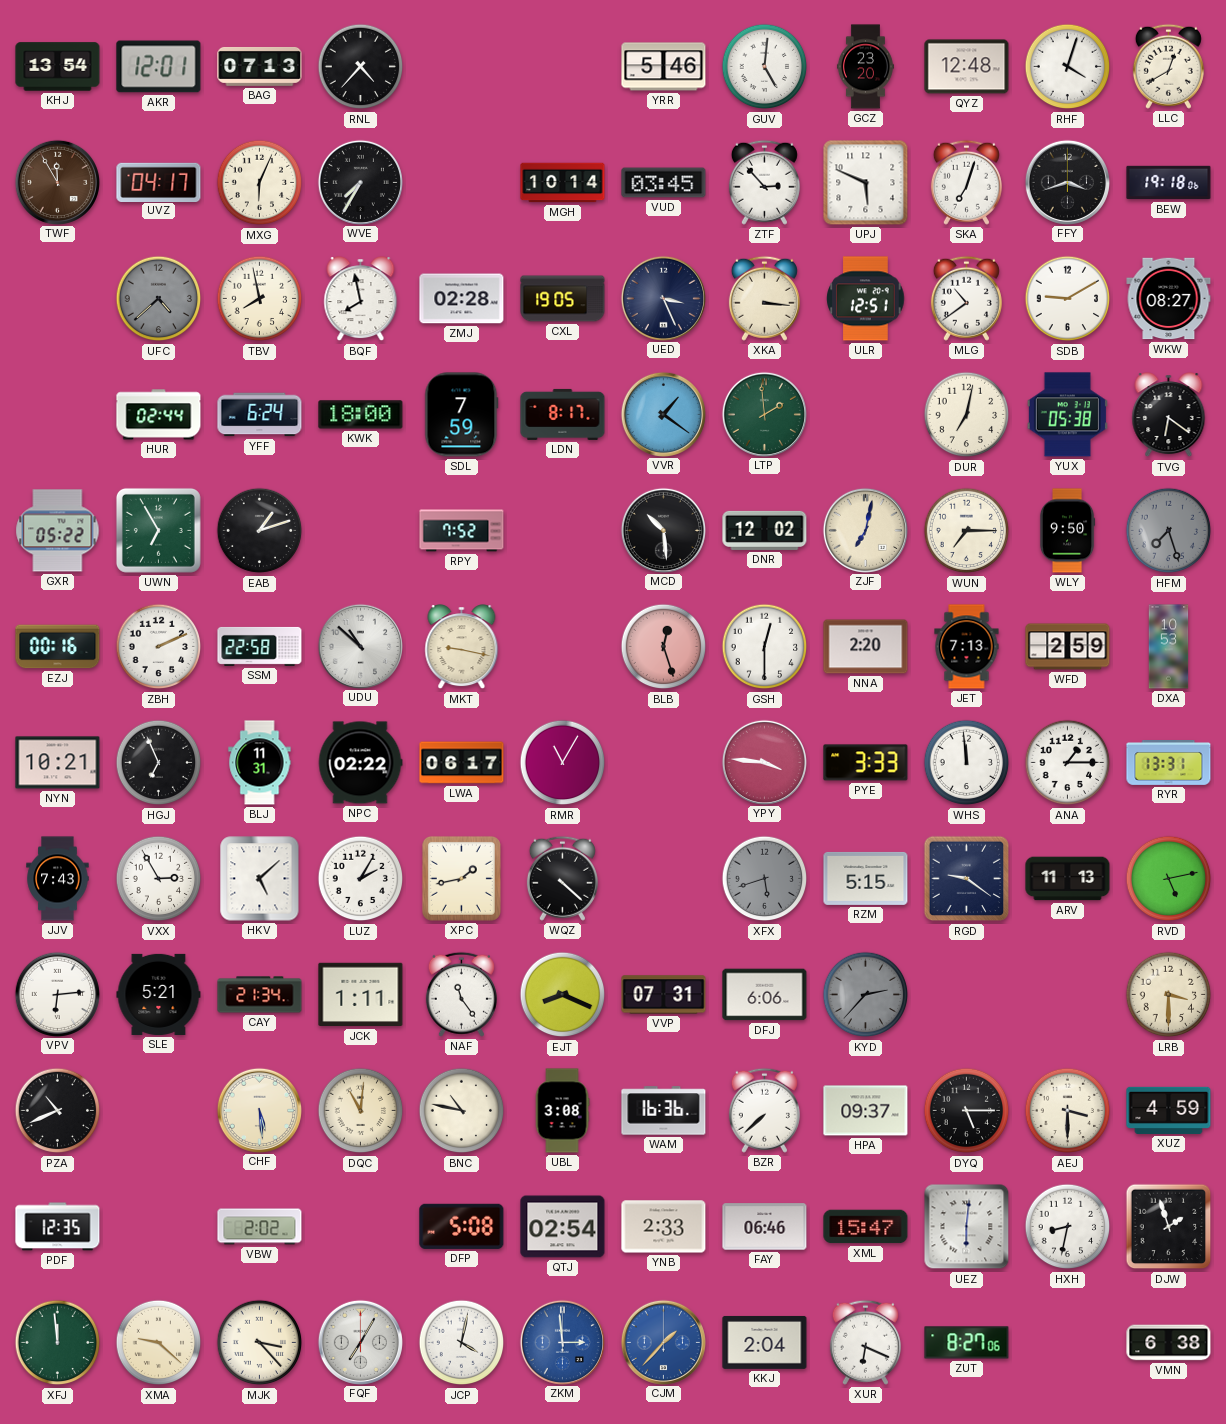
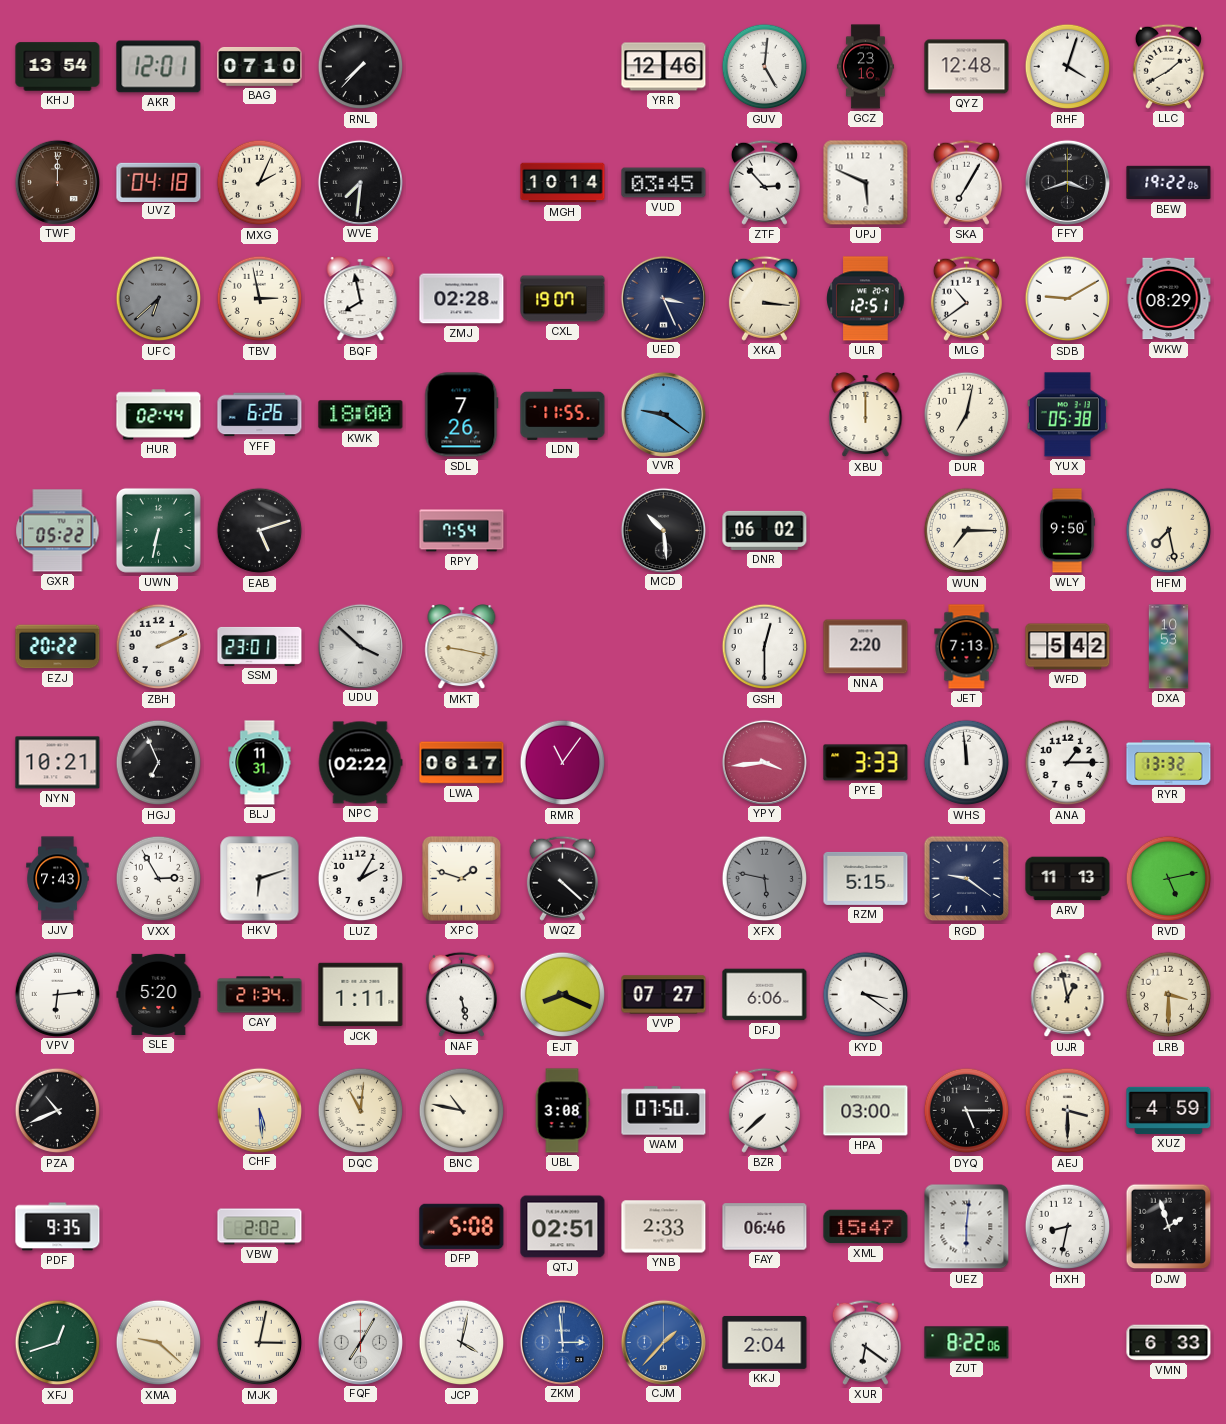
BAG: 07:13 -> 07:10 (260, 66)
RNL: 4:37 -> 7:37 (361, 67)
YRR: 5:46 -> 12:46 (664, 67)
GCZ: 23:20 -> 23:16 (865, 67)
LLC: 12:40 -> 1:40 (1168, 66)
TWF: 11:55 -> 12:00 (57, 182)
UVZ: 04:17 -> 04:18 (159, 182)
MXG: 6:04 -> 2:04 (260, 183)
WVE: 7:35 -> 7:31 (360, 182)
SKA: 7:03 -> 7:05 (966, 182)
BEW: 19:18 -> 19:22 (1169, 183)
UFC: 4:38 -> 6:38 (159, 299)
TBV: 7:58 -> 2:58 (260, 299)
CXL: 19:05 -> 19:07 (563, 299)
WKW: 08:27 -> 08:29 (1169, 299)
YFF: 6:24 -> 6:26 (260, 415)
SDL: 7:59 -> 7:26 (462, 415)
LDN: 8:17 -> 11:55 (563, 414)
VVR: 1:21 -> 9:21 (663, 414)
LTP: 1:59 -> none (764, 414)
XBU: none -> 12:00 (866, 415)
TVG: 6:21 -> none (1169, 415)
UWN: 6:55 -> 6:32 (158, 530)
EAB: 1:12 -> 5:12 (260, 531)
RPY: 7:52 -> 7:54 (462, 531)
DNR: 12:02 -> 06:02 (765, 530)
ZJF: 7:02 -> none (865, 530)
HFM: 7:27 -> 7:28 (1169, 531)
HFM dial: grey -> cream (1169, 531)
EZJ: 00:16 -> 20:22 (58, 647)
SSM: 22:58 -> 23:01 (260, 646)
UDU: 10:52 -> 3:52 (360, 646)
BLB: 12:27 -> none (664, 647)
WFD: 2:59 -> 5:42 (1068, 647)
RMR: 11:05 -> 11:06 (563, 763)
YPY: 3:46 -> 3:44 (764, 762)
RYR: 13:31 -> 13:32 (1169, 763)
HKV: 5:08 -> 6:12 (260, 879)
XPC: 1:43 -> 1:48 (461, 878)
XFX: 5:42 -> 5:47 (765, 879)
SLE: 5:21 -> 5:20 (159, 994)
NAF: 11:24 -> 5:28 (461, 994)
VVP: 07:31 -> 07:27 (664, 995)
KYD: 2:37 -> 3:21 (866, 995)
KYD dial: grey -> white (866, 995)
UJR: none -> 12:58 (1068, 995)
WAM: 16:36 -> 07:50 (664, 1111)
HPA: 09:37 -> 03:00 (866, 1111)
PDF: 12:35 -> 9:35 (58, 1227)
QTJ: 02:54 -> 02:51 (563, 1227)
XFJ: 11:59 -> 12:42 (58, 1343)
MJK: 3:23 -> 3:02 (260, 1343)
XUR: 6:19 -> 6:21 (865, 1342)
ZUT: 8:27 -> 8:22 (967, 1343)
VMN: 6:38 -> 6:33 (1169, 1343)
